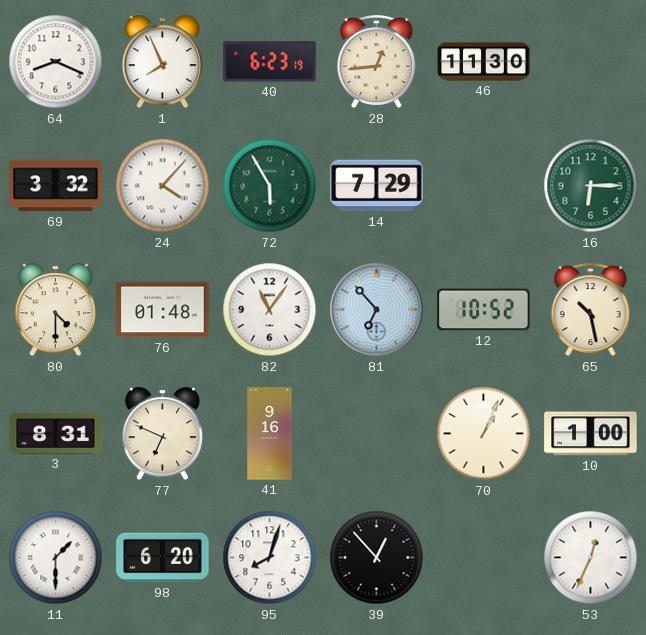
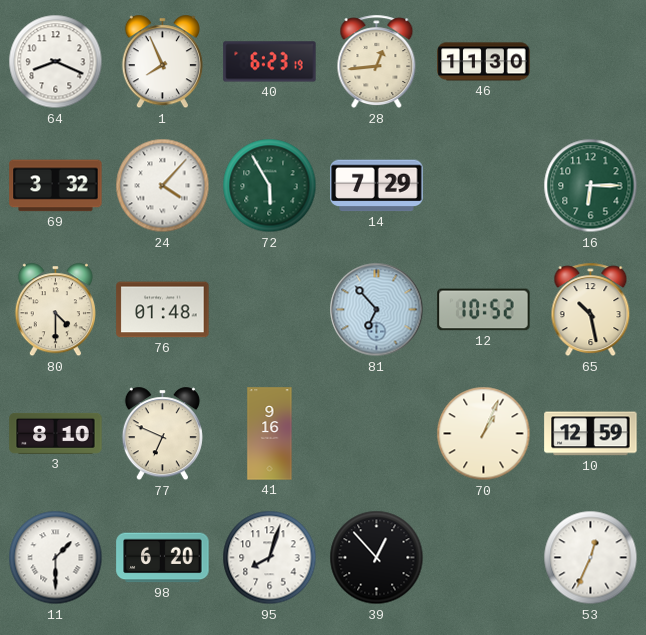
82: 11:06 -> none (270, 310)
3: 8:31 -> 8:10 (56, 433)
10: 1:00 -> 12:59 (591, 434)
